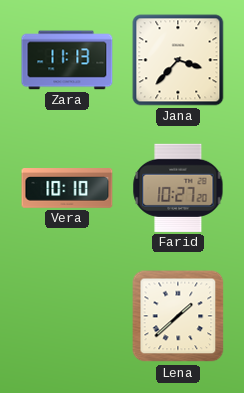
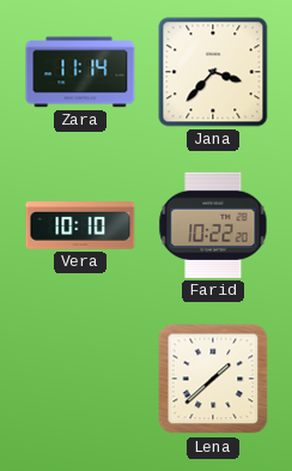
Zara: 11:13 -> 11:14 (80, 72)
Farid: 10:27 -> 10:22 (213, 225)
